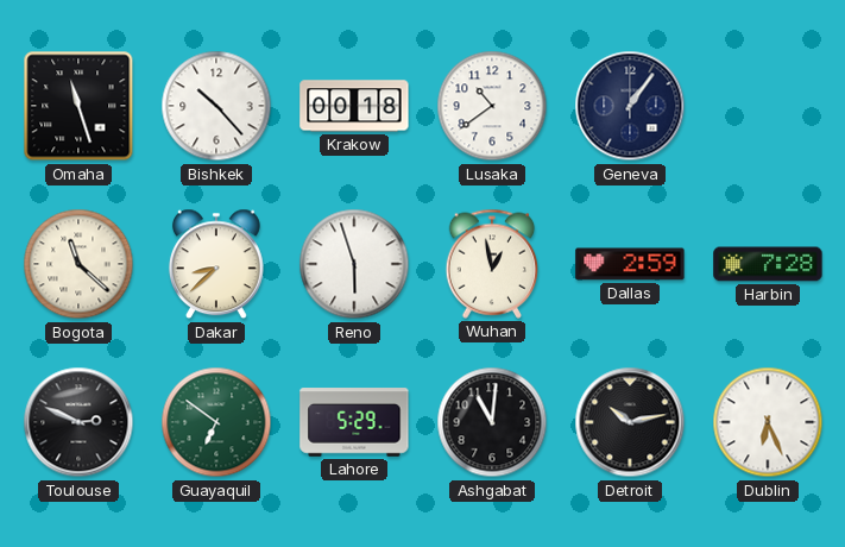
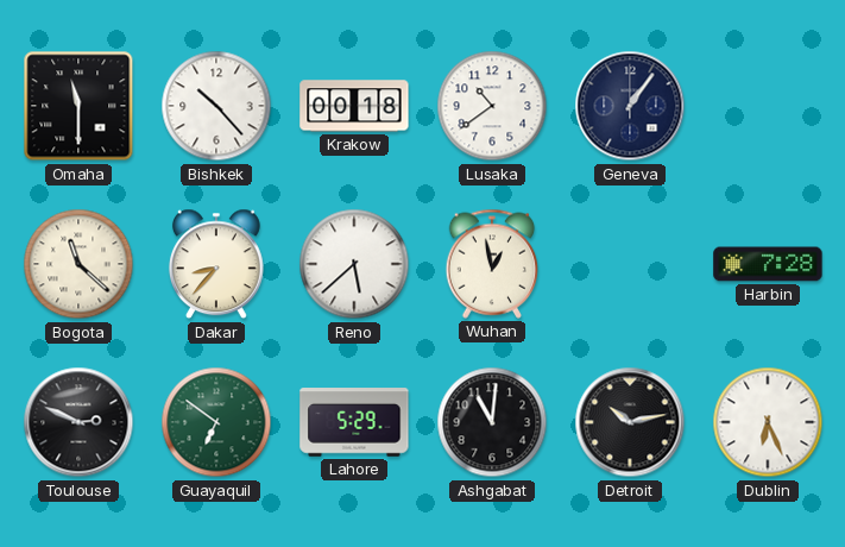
Omaha: 11:27 -> 11:30 (78, 106)
Dakar: 8:38 -> 8:37 (216, 264)
Reno: 5:57 -> 5:38 (354, 264)
Dallas: 2:59 -> none (630, 264)
